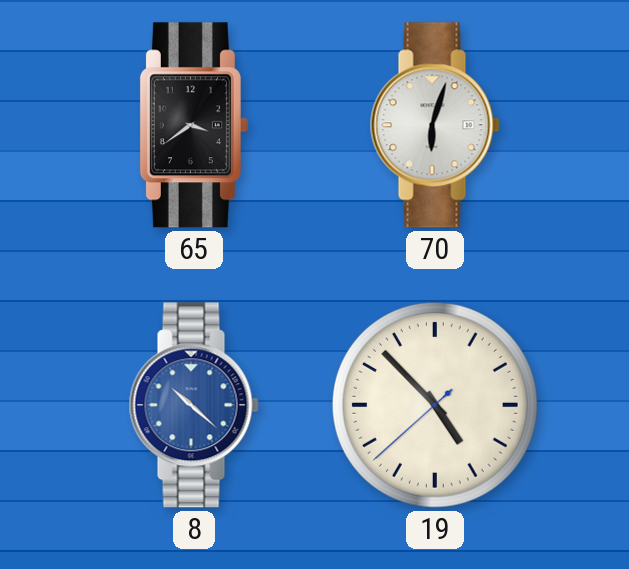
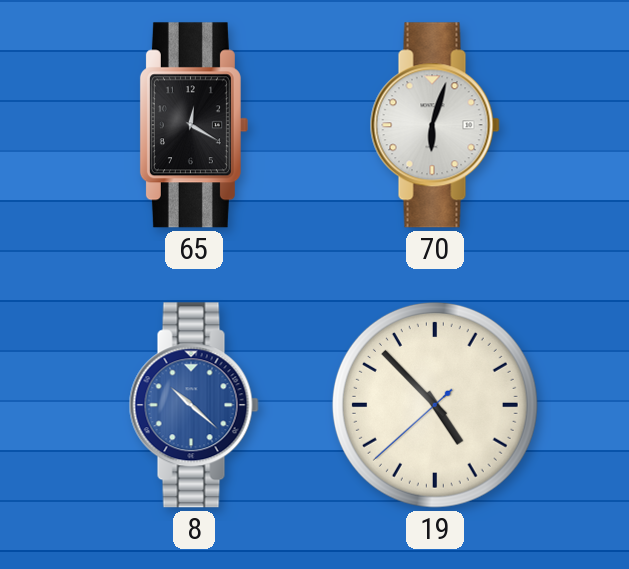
65: 3:39 -> 12:20 (194, 125)
